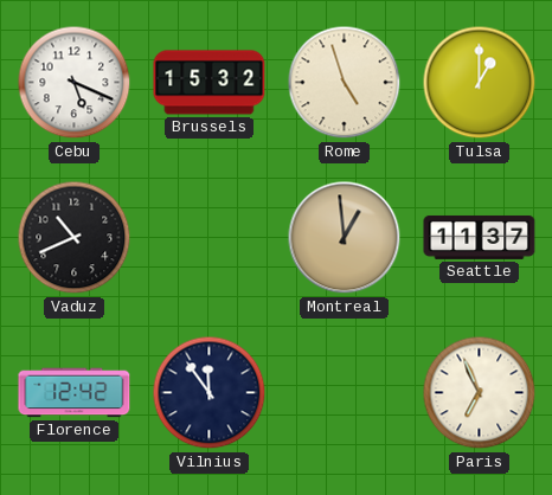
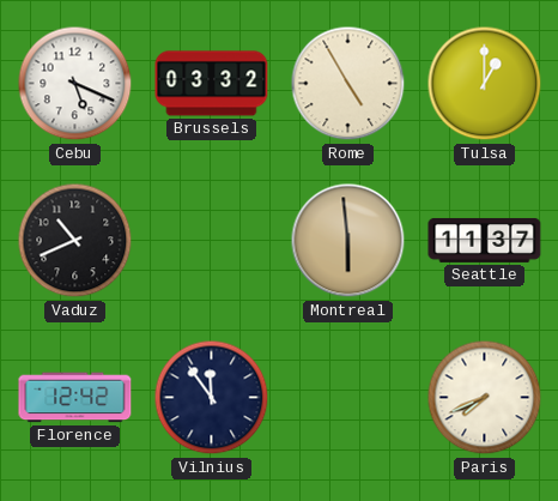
Brussels: 15:32 -> 03:32 (212, 84)
Rome: 4:57 -> 4:55 (348, 84)
Montreal: 12:59 -> 5:59 (348, 241)
Paris: 6:56 -> 7:41 (485, 398)
